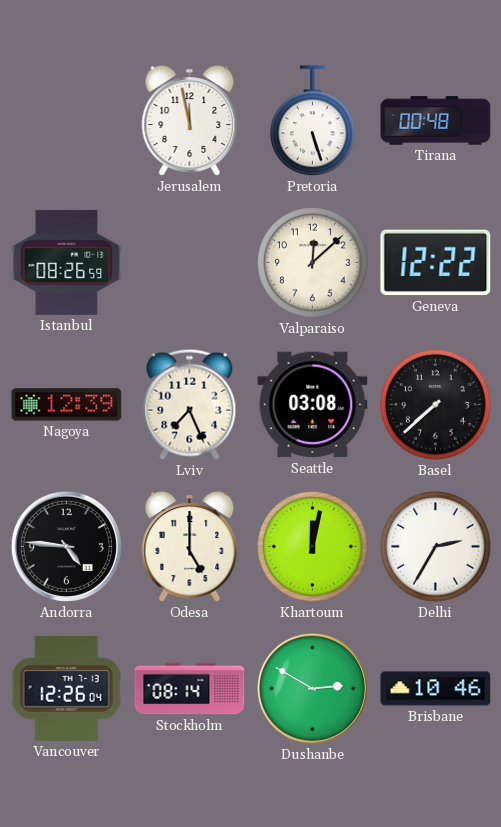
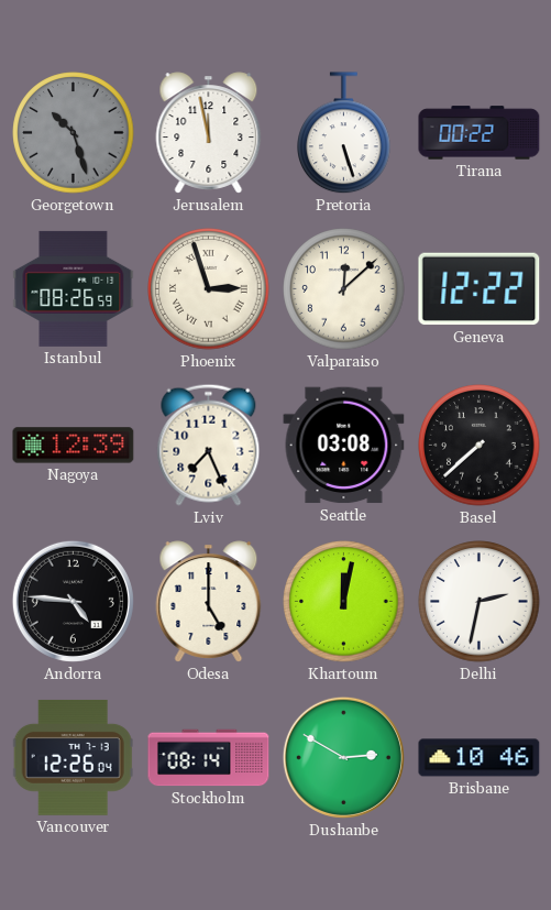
Georgetown: none -> 10:27 (74, 133)
Tirana: 00:48 -> 00:22 (480, 133)
Phoenix: none -> 2:57 (209, 289)
Delhi: 2:35 -> 2:32 (480, 602)
